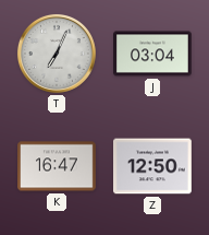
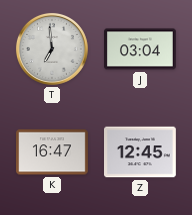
T: 7:04 -> 6:59 (52, 49)
Z: 12:50 -> 12:45 (141, 152)
